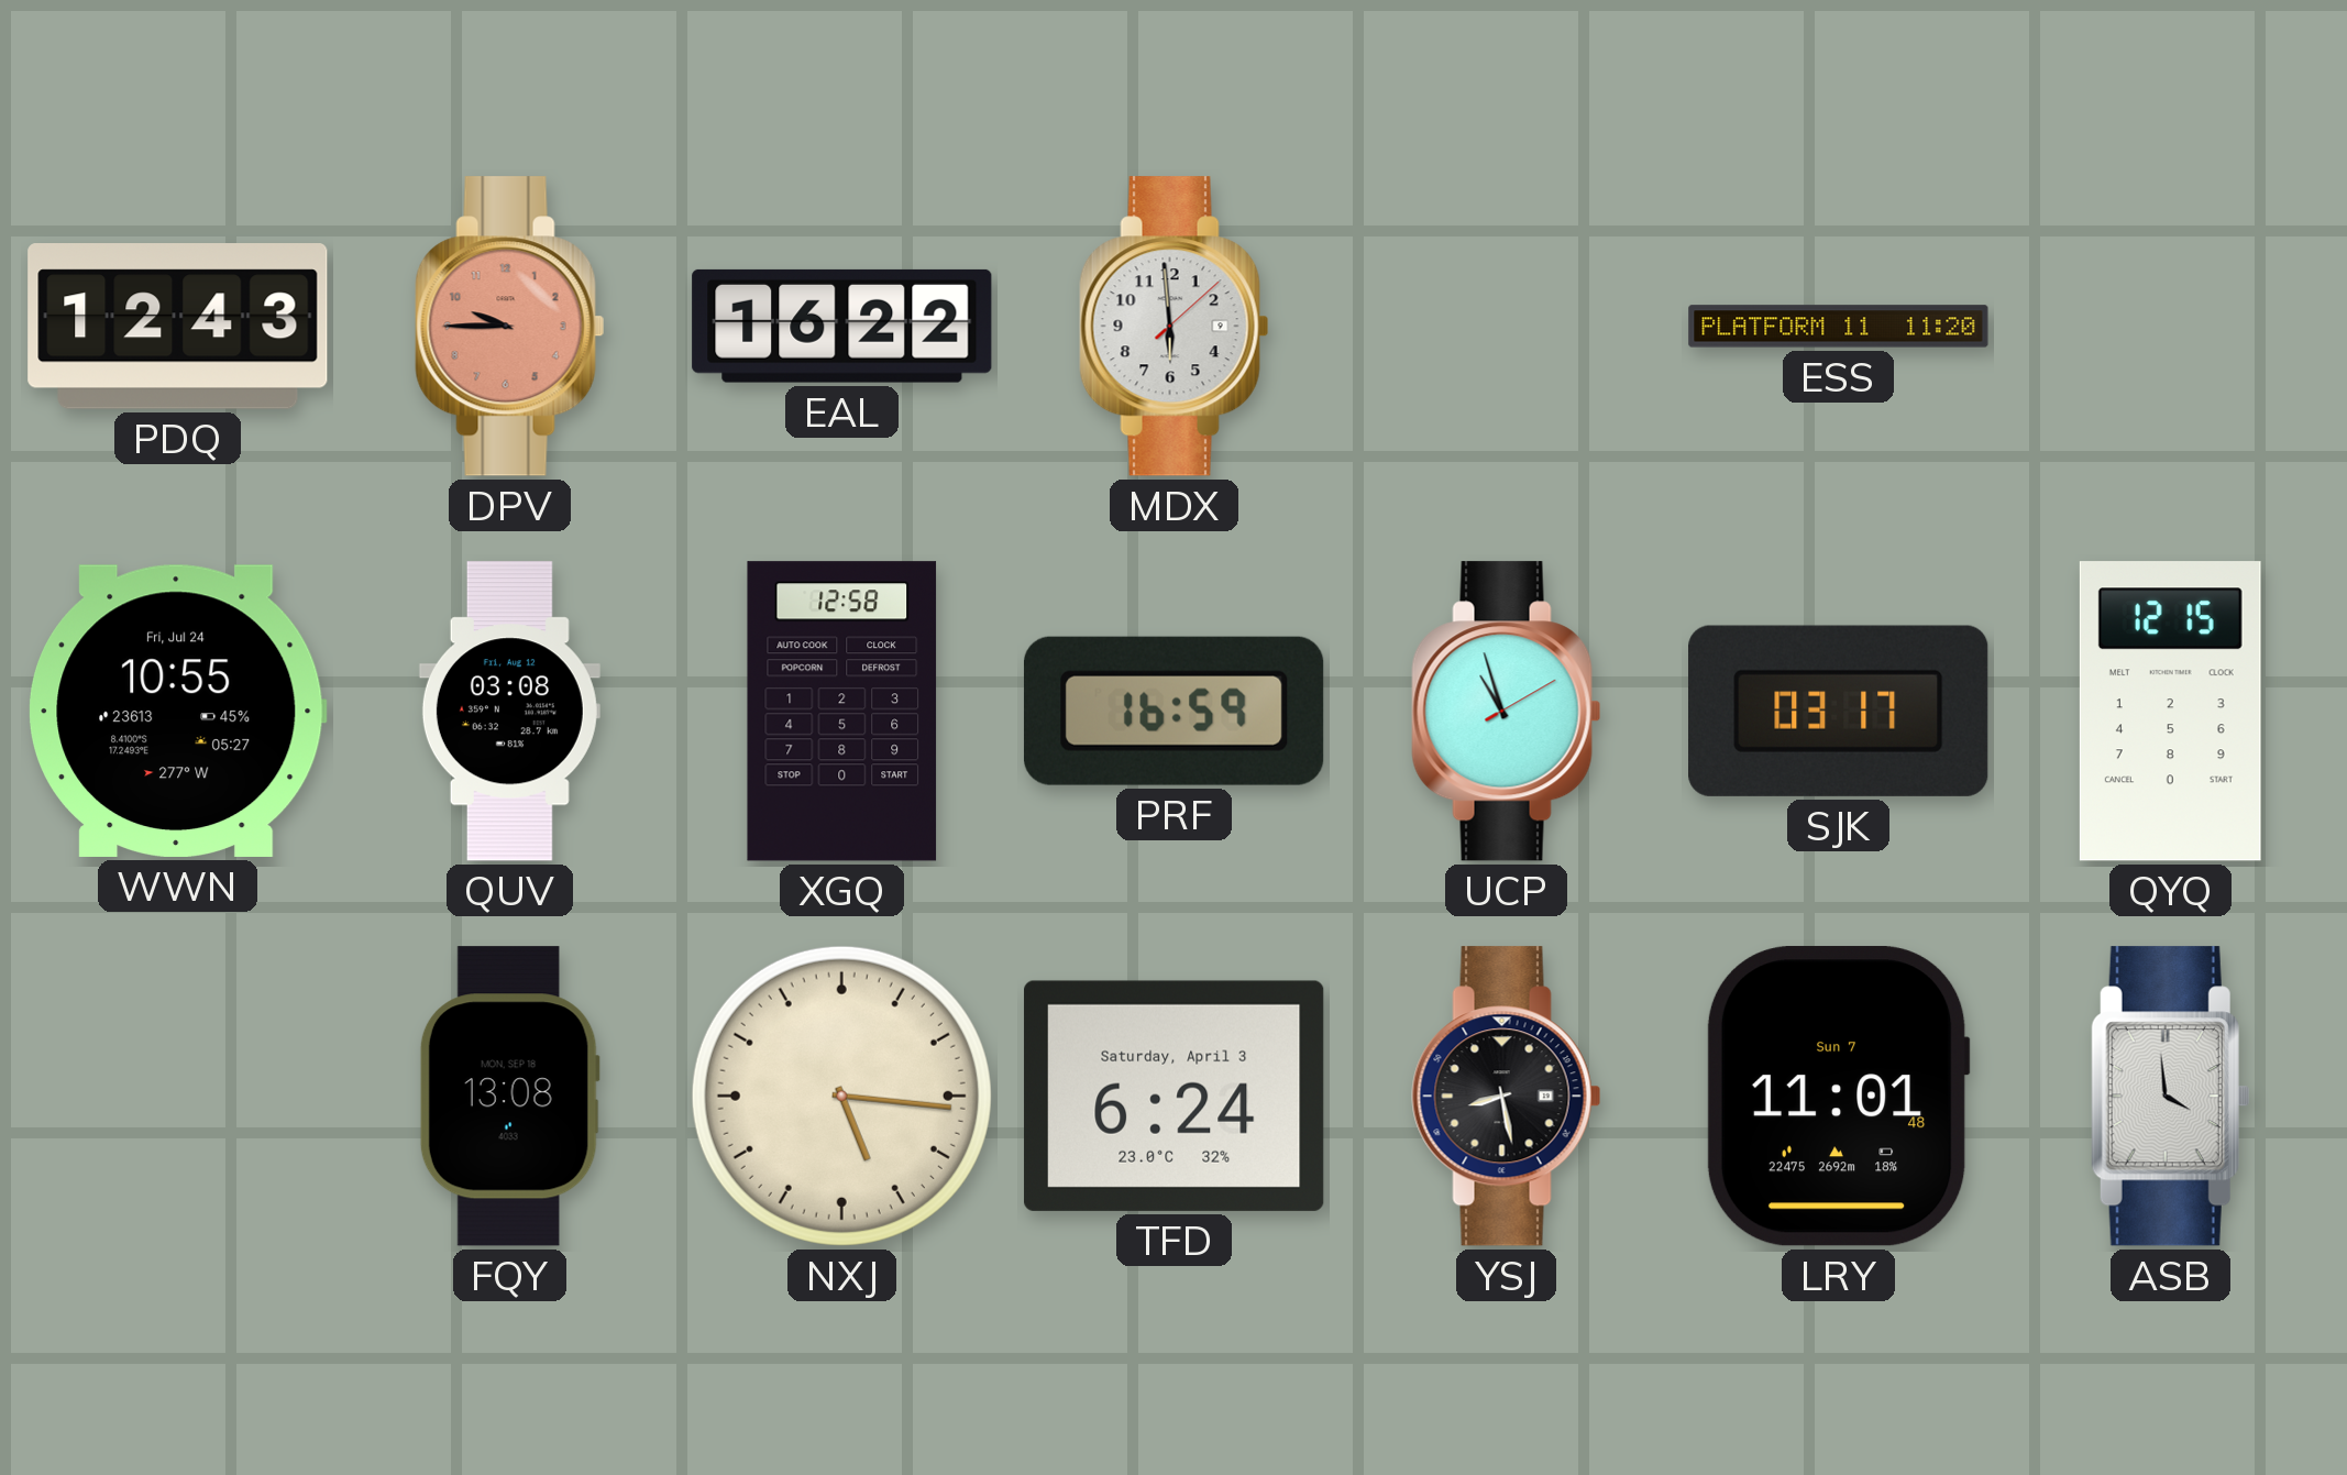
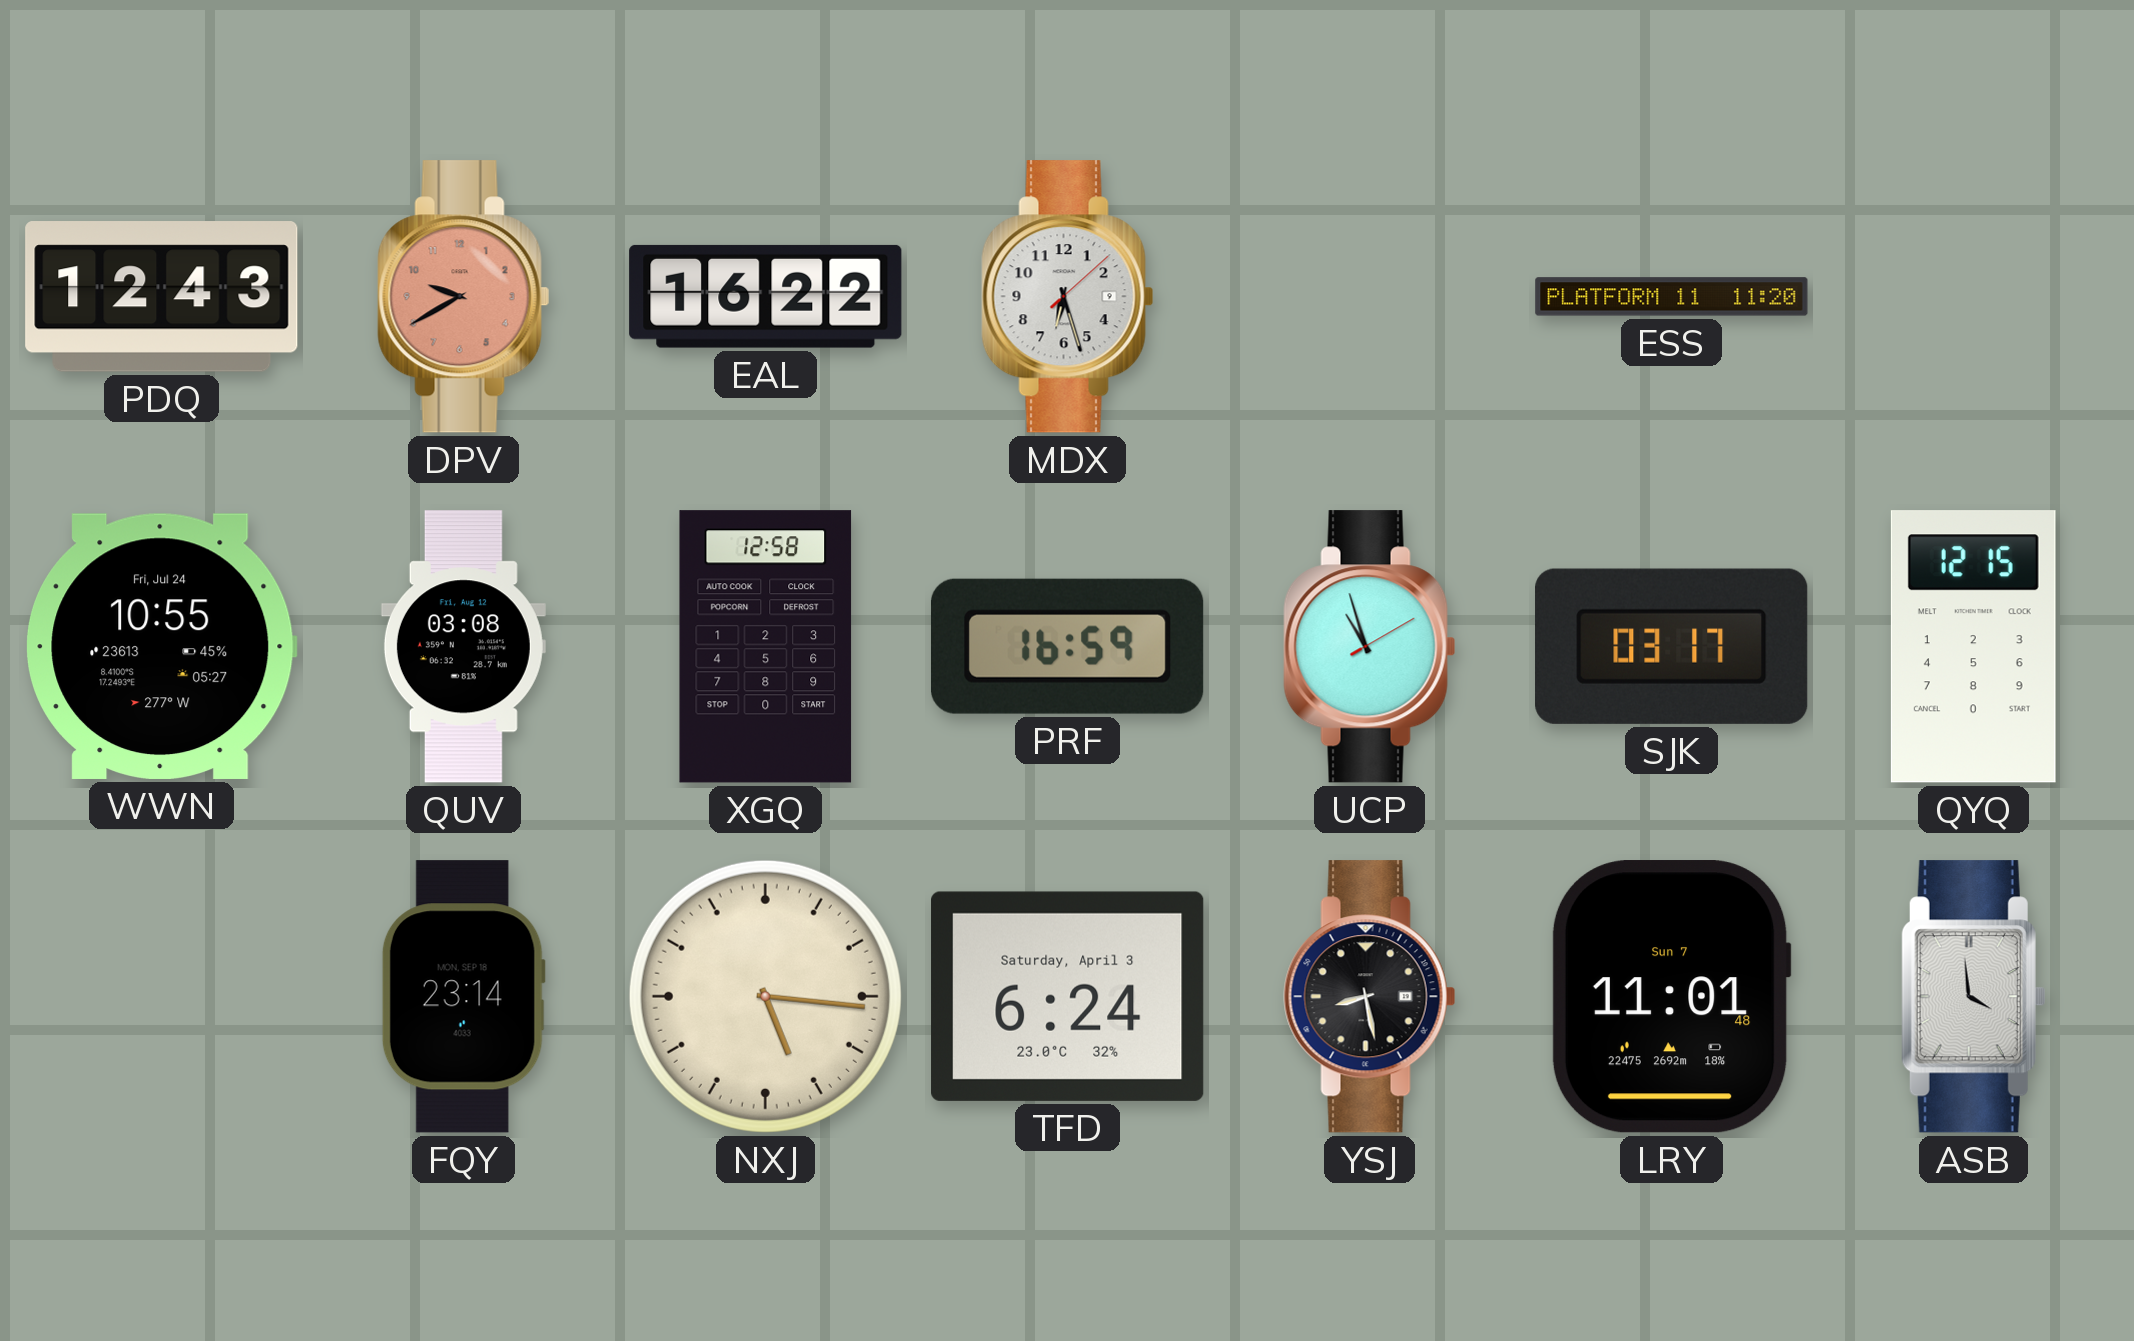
DPV: 9:45 -> 9:40 (464, 297)
MDX: 5:59 -> 6:27 (1068, 297)
FQY: 13:08 -> 23:14 (463, 997)
